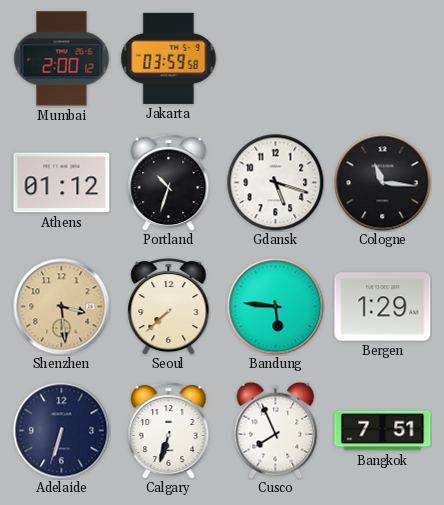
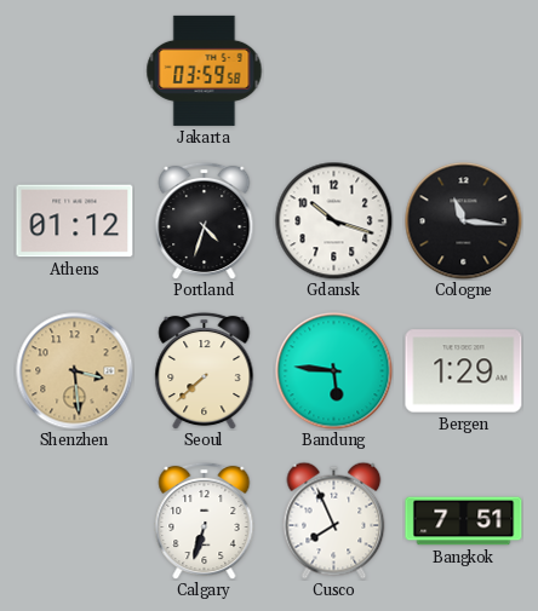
Mumbai: 2:00 -> none (62, 59)
Portland: 10:33 -> 4:33 (205, 220)
Gdansk: 5:18 -> 10:18 (333, 220)
Adelaide: 6:33 -> none (62, 431)
